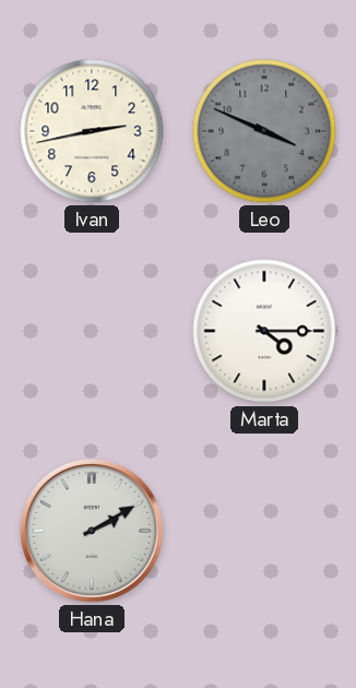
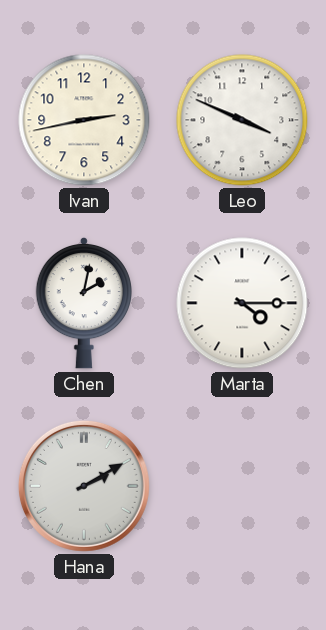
Leo dial: grey -> white (242, 120)
Chen: none -> 2:02 (84, 303)
